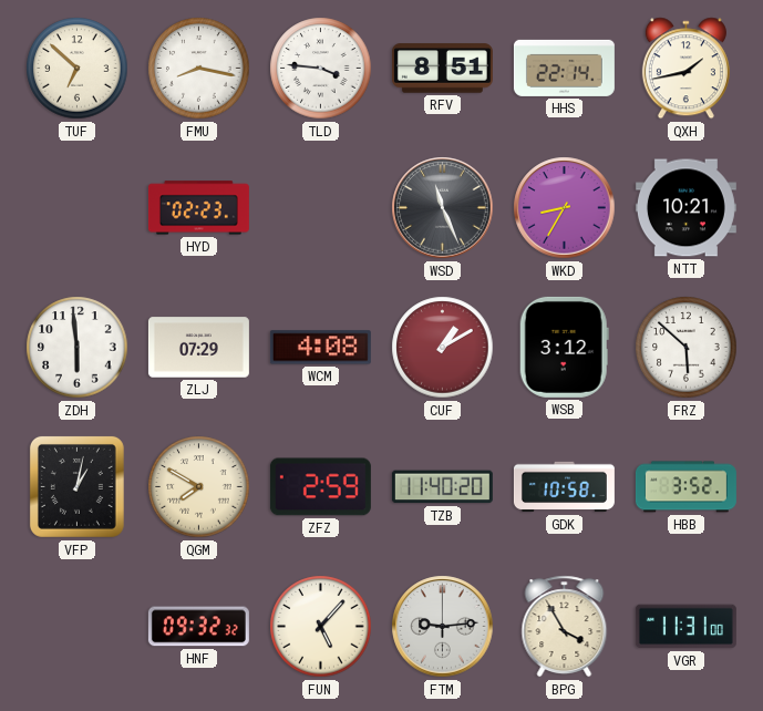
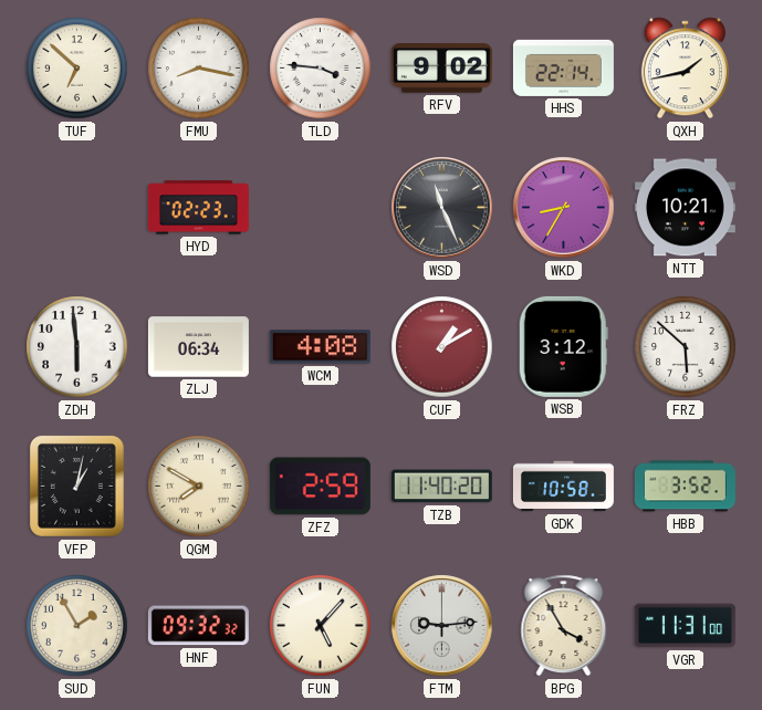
RFV: 8:51 -> 9:02 (441, 69)
ZLJ: 07:29 -> 06:34 (198, 347)
SUD: none -> 1:55 (77, 626)
